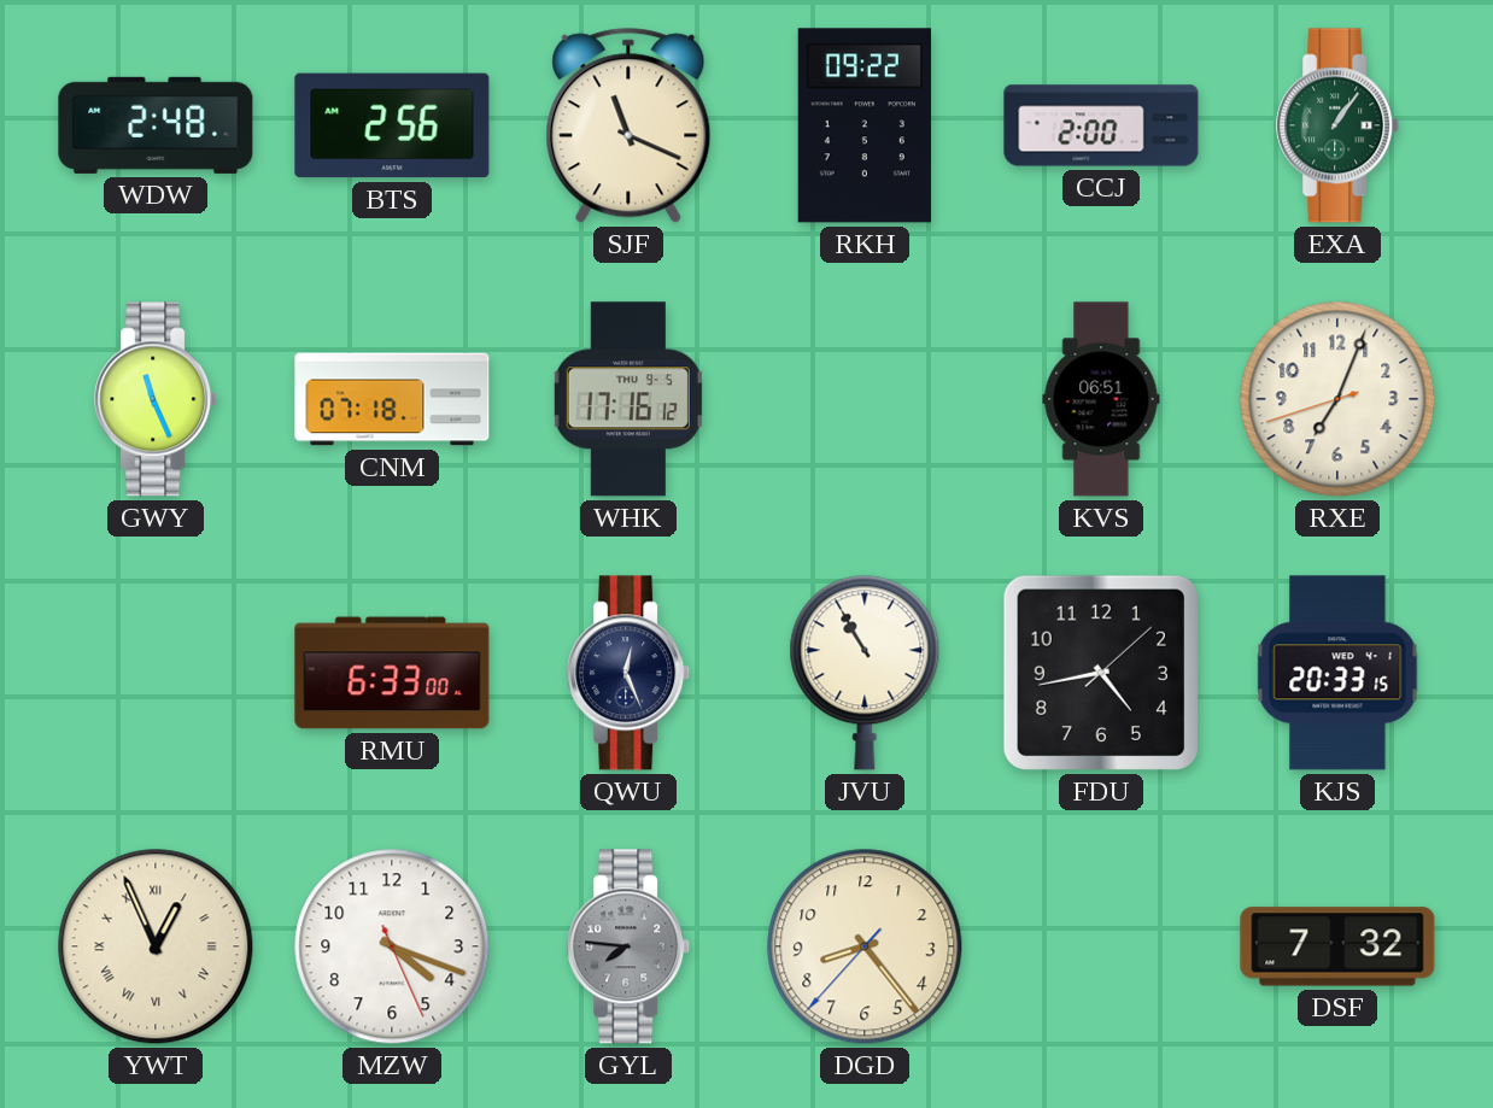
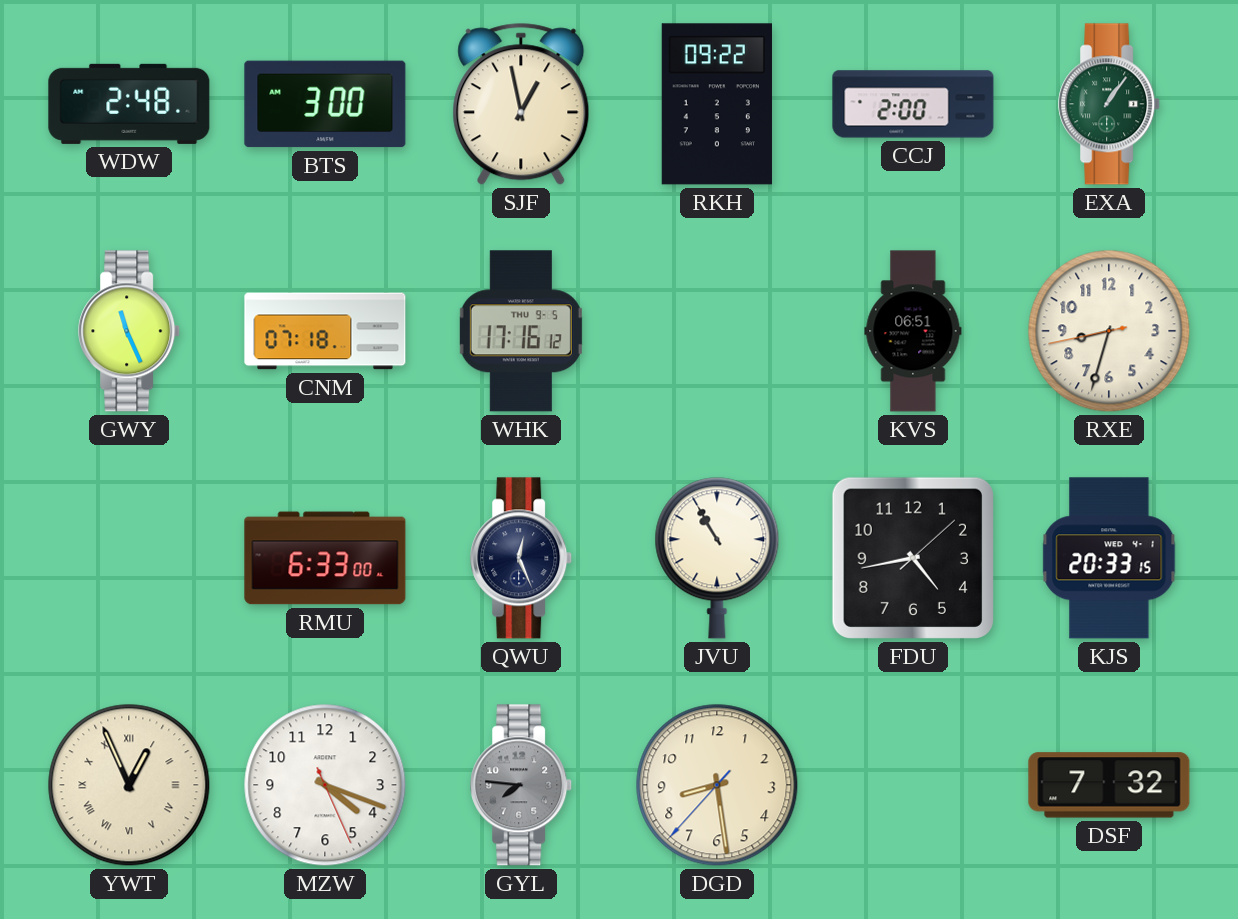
BTS: 2:56 -> 3:00 (325, 104)
SJF: 11:19 -> 12:58 (521, 104)
RXE: 7:03 -> 8:32 (1109, 331)
DGD: 8:23 -> 8:28 (717, 785)
